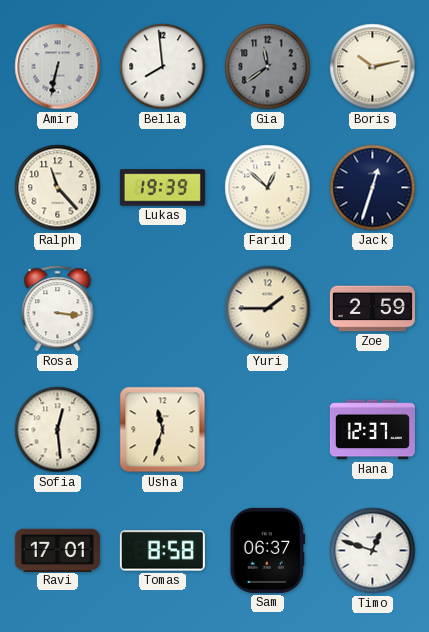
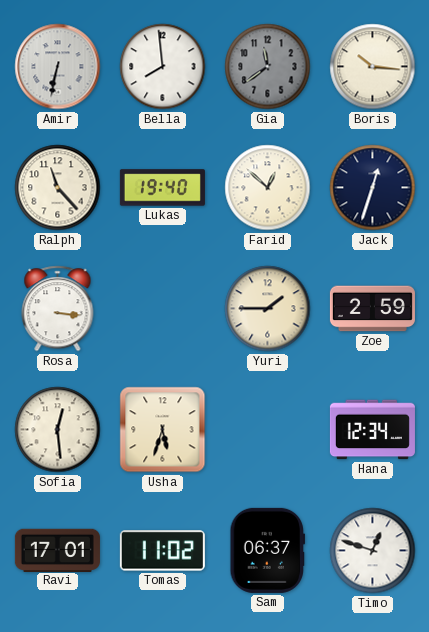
Boris: 10:13 -> 10:16 (373, 67)
Lukas: 19:39 -> 19:40 (162, 188)
Usha: 11:33 -> 5:33 (163, 430)
Hana: 12:37 -> 12:34 (372, 430)
Tomas: 8:58 -> 11:02 (162, 551)
